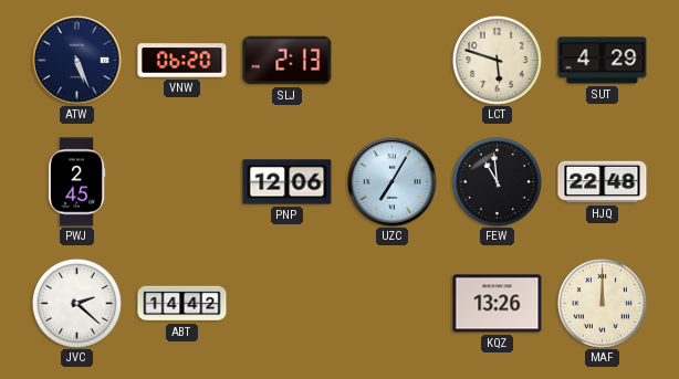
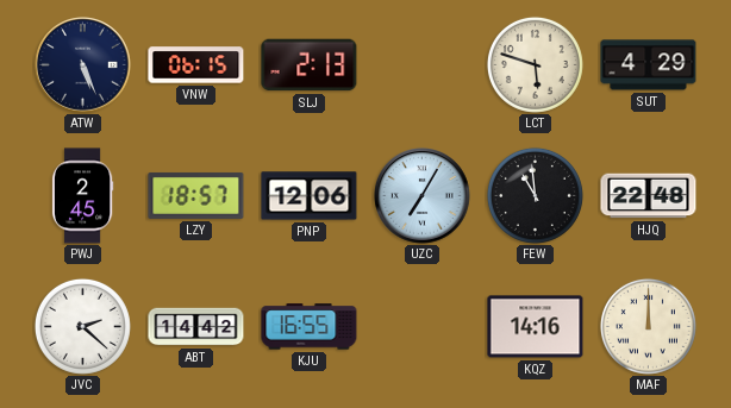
VNW: 06:20 -> 06:15 (196, 65)
LZY: none -> 18:57 (196, 195)
KJU: none -> 16:55 (310, 327)
KQZ: 13:26 -> 14:16 (536, 327)
